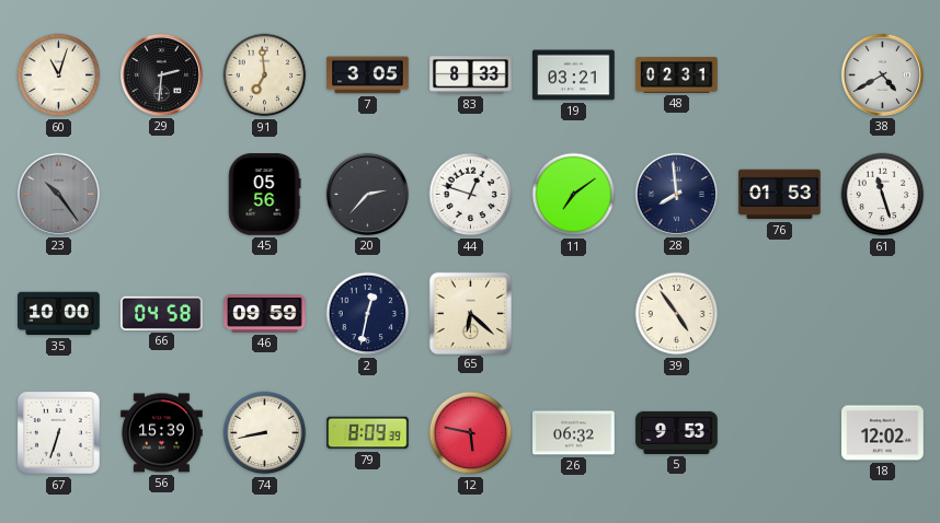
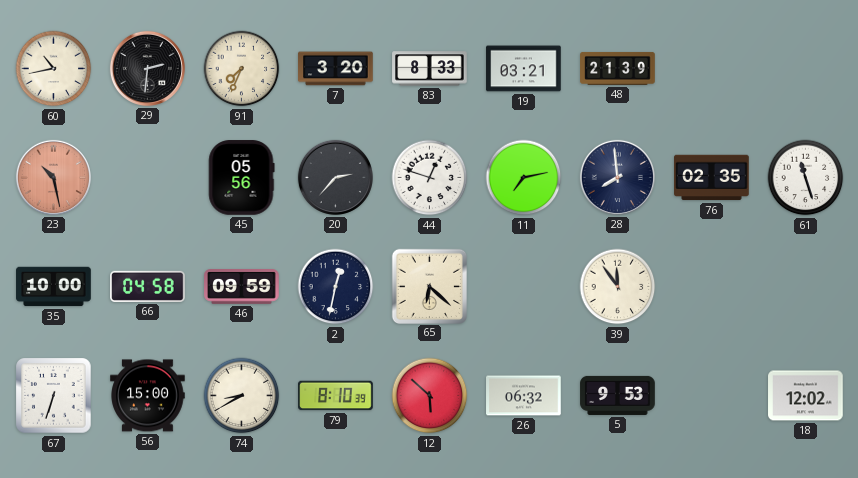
60: 11:03 -> 10:43 (54, 69)
91: 6:59 -> 7:34 (242, 69)
7: 3:05 -> 3:20 (336, 69)
48: 02:31 -> 21:39 (618, 68)
38: 4:40 -> none (882, 74)
23: 10:24 -> 10:28 (53, 177)
23 dial: grey -> salmon (53, 177)
11: 7:09 -> 7:13 (524, 178)
76: 01:53 -> 02:35 (712, 178)
39: 4:54 -> 11:54 (618, 287)
56: 15:39 -> 15:00 (148, 396)
74: 8:43 -> 8:40 (242, 396)
79: 8:09 -> 8:10 (336, 396)
12: 5:47 -> 5:52 (430, 396)
